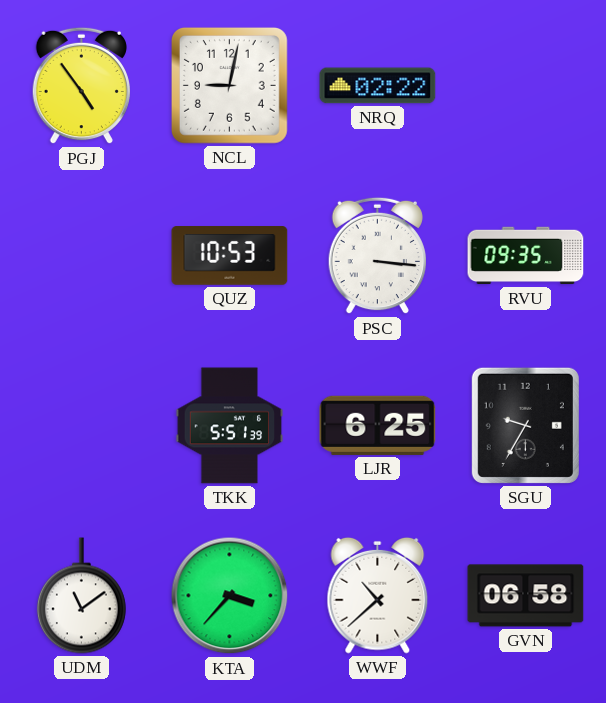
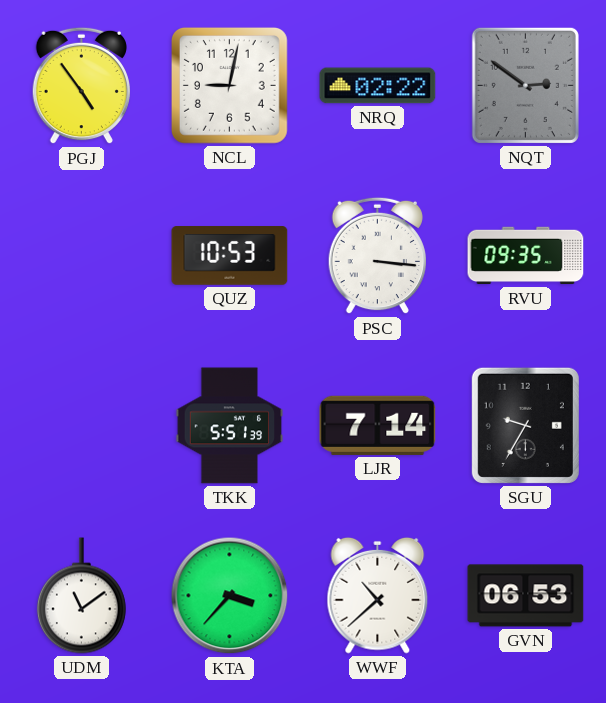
NQT: none -> 2:51 (525, 85)
LJR: 6:25 -> 7:14 (378, 425)
GVN: 06:58 -> 06:53 (526, 596)
